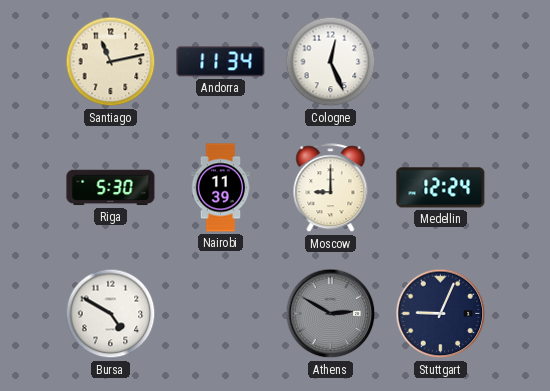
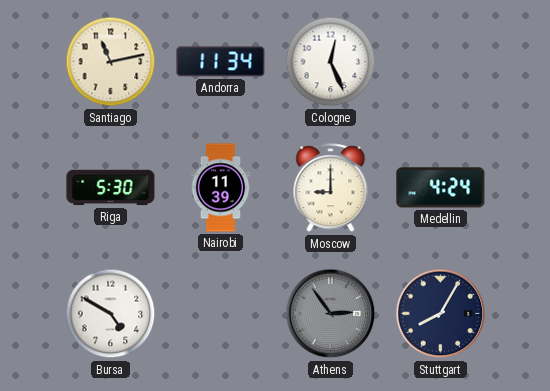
Medellin: 12:24 -> 4:24 (441, 188)
Athens: 2:50 -> 2:54 (331, 314)
Stuttgart: 9:04 -> 8:05 (441, 314)
